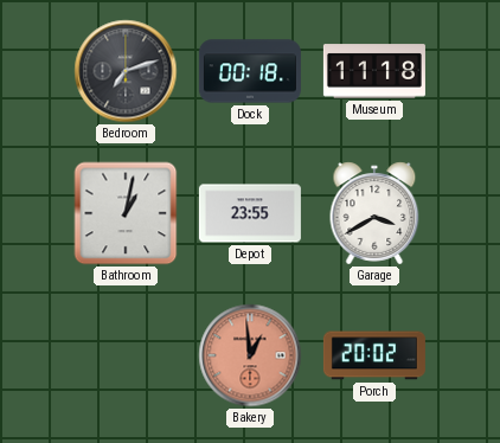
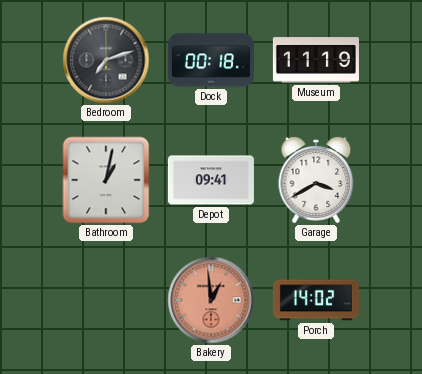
Museum: 11:18 -> 11:19 (316, 60)
Depot: 23:55 -> 09:41 (211, 180)
Porch: 20:02 -> 14:02 (316, 300)
